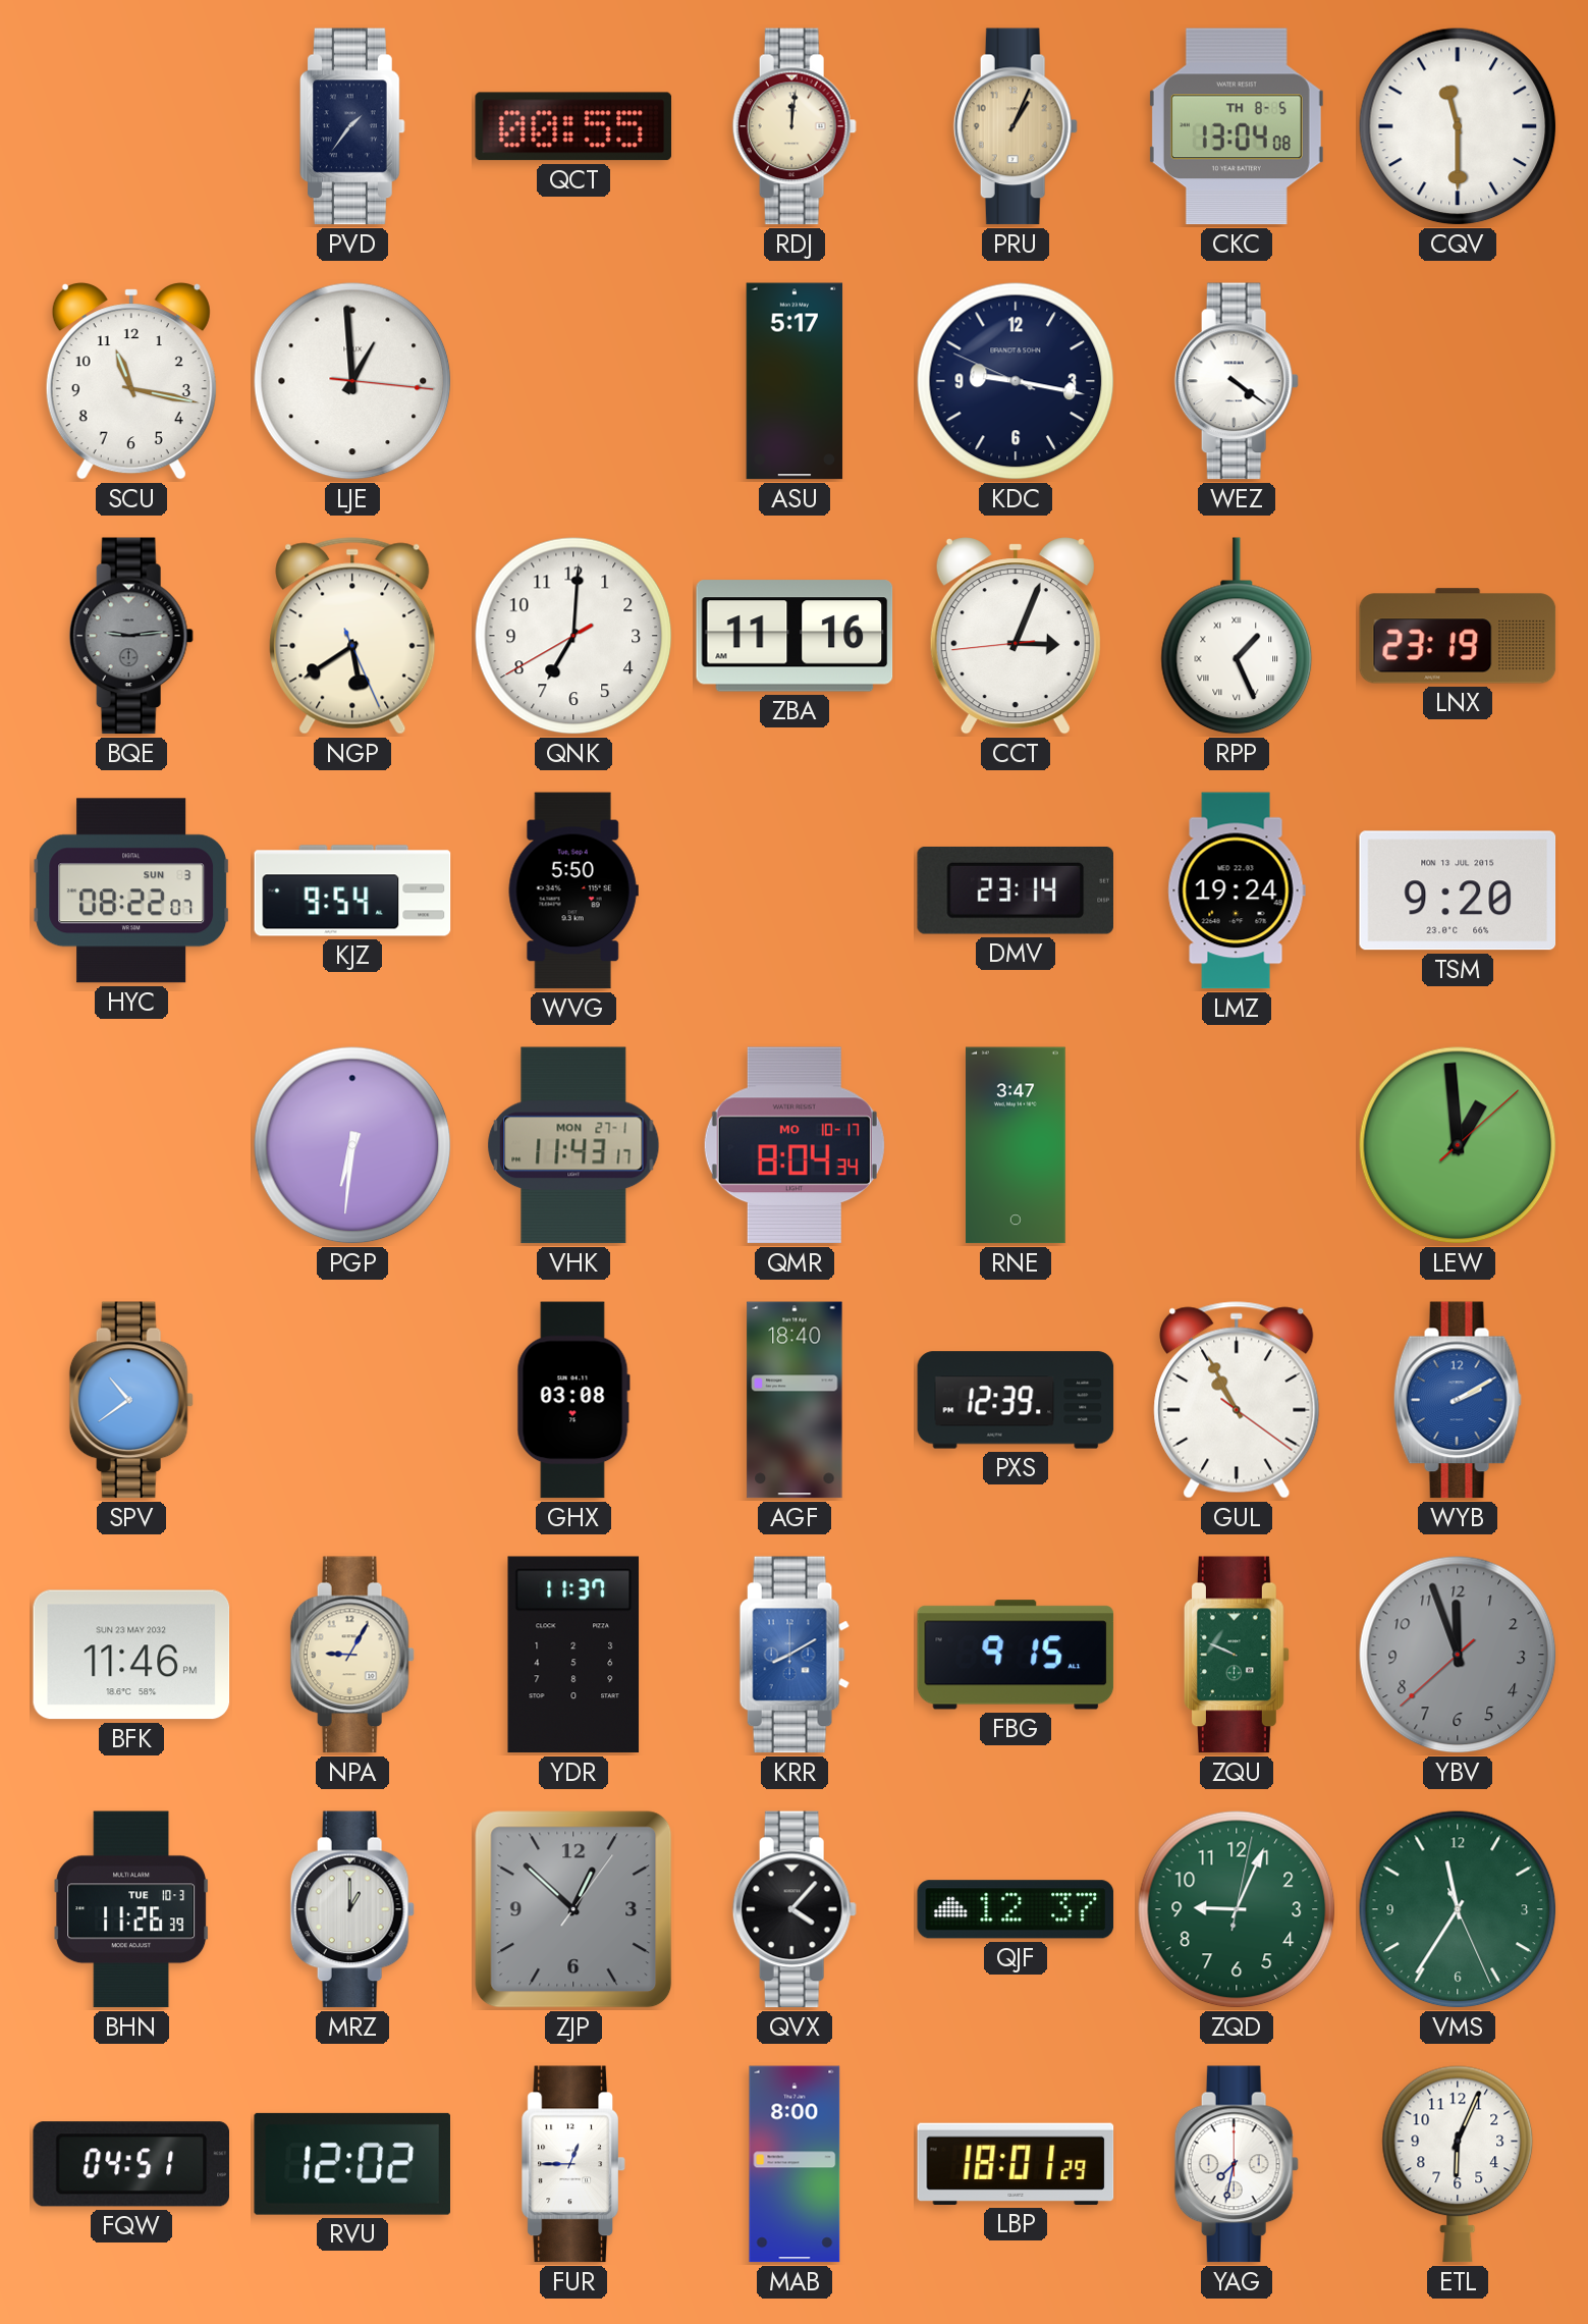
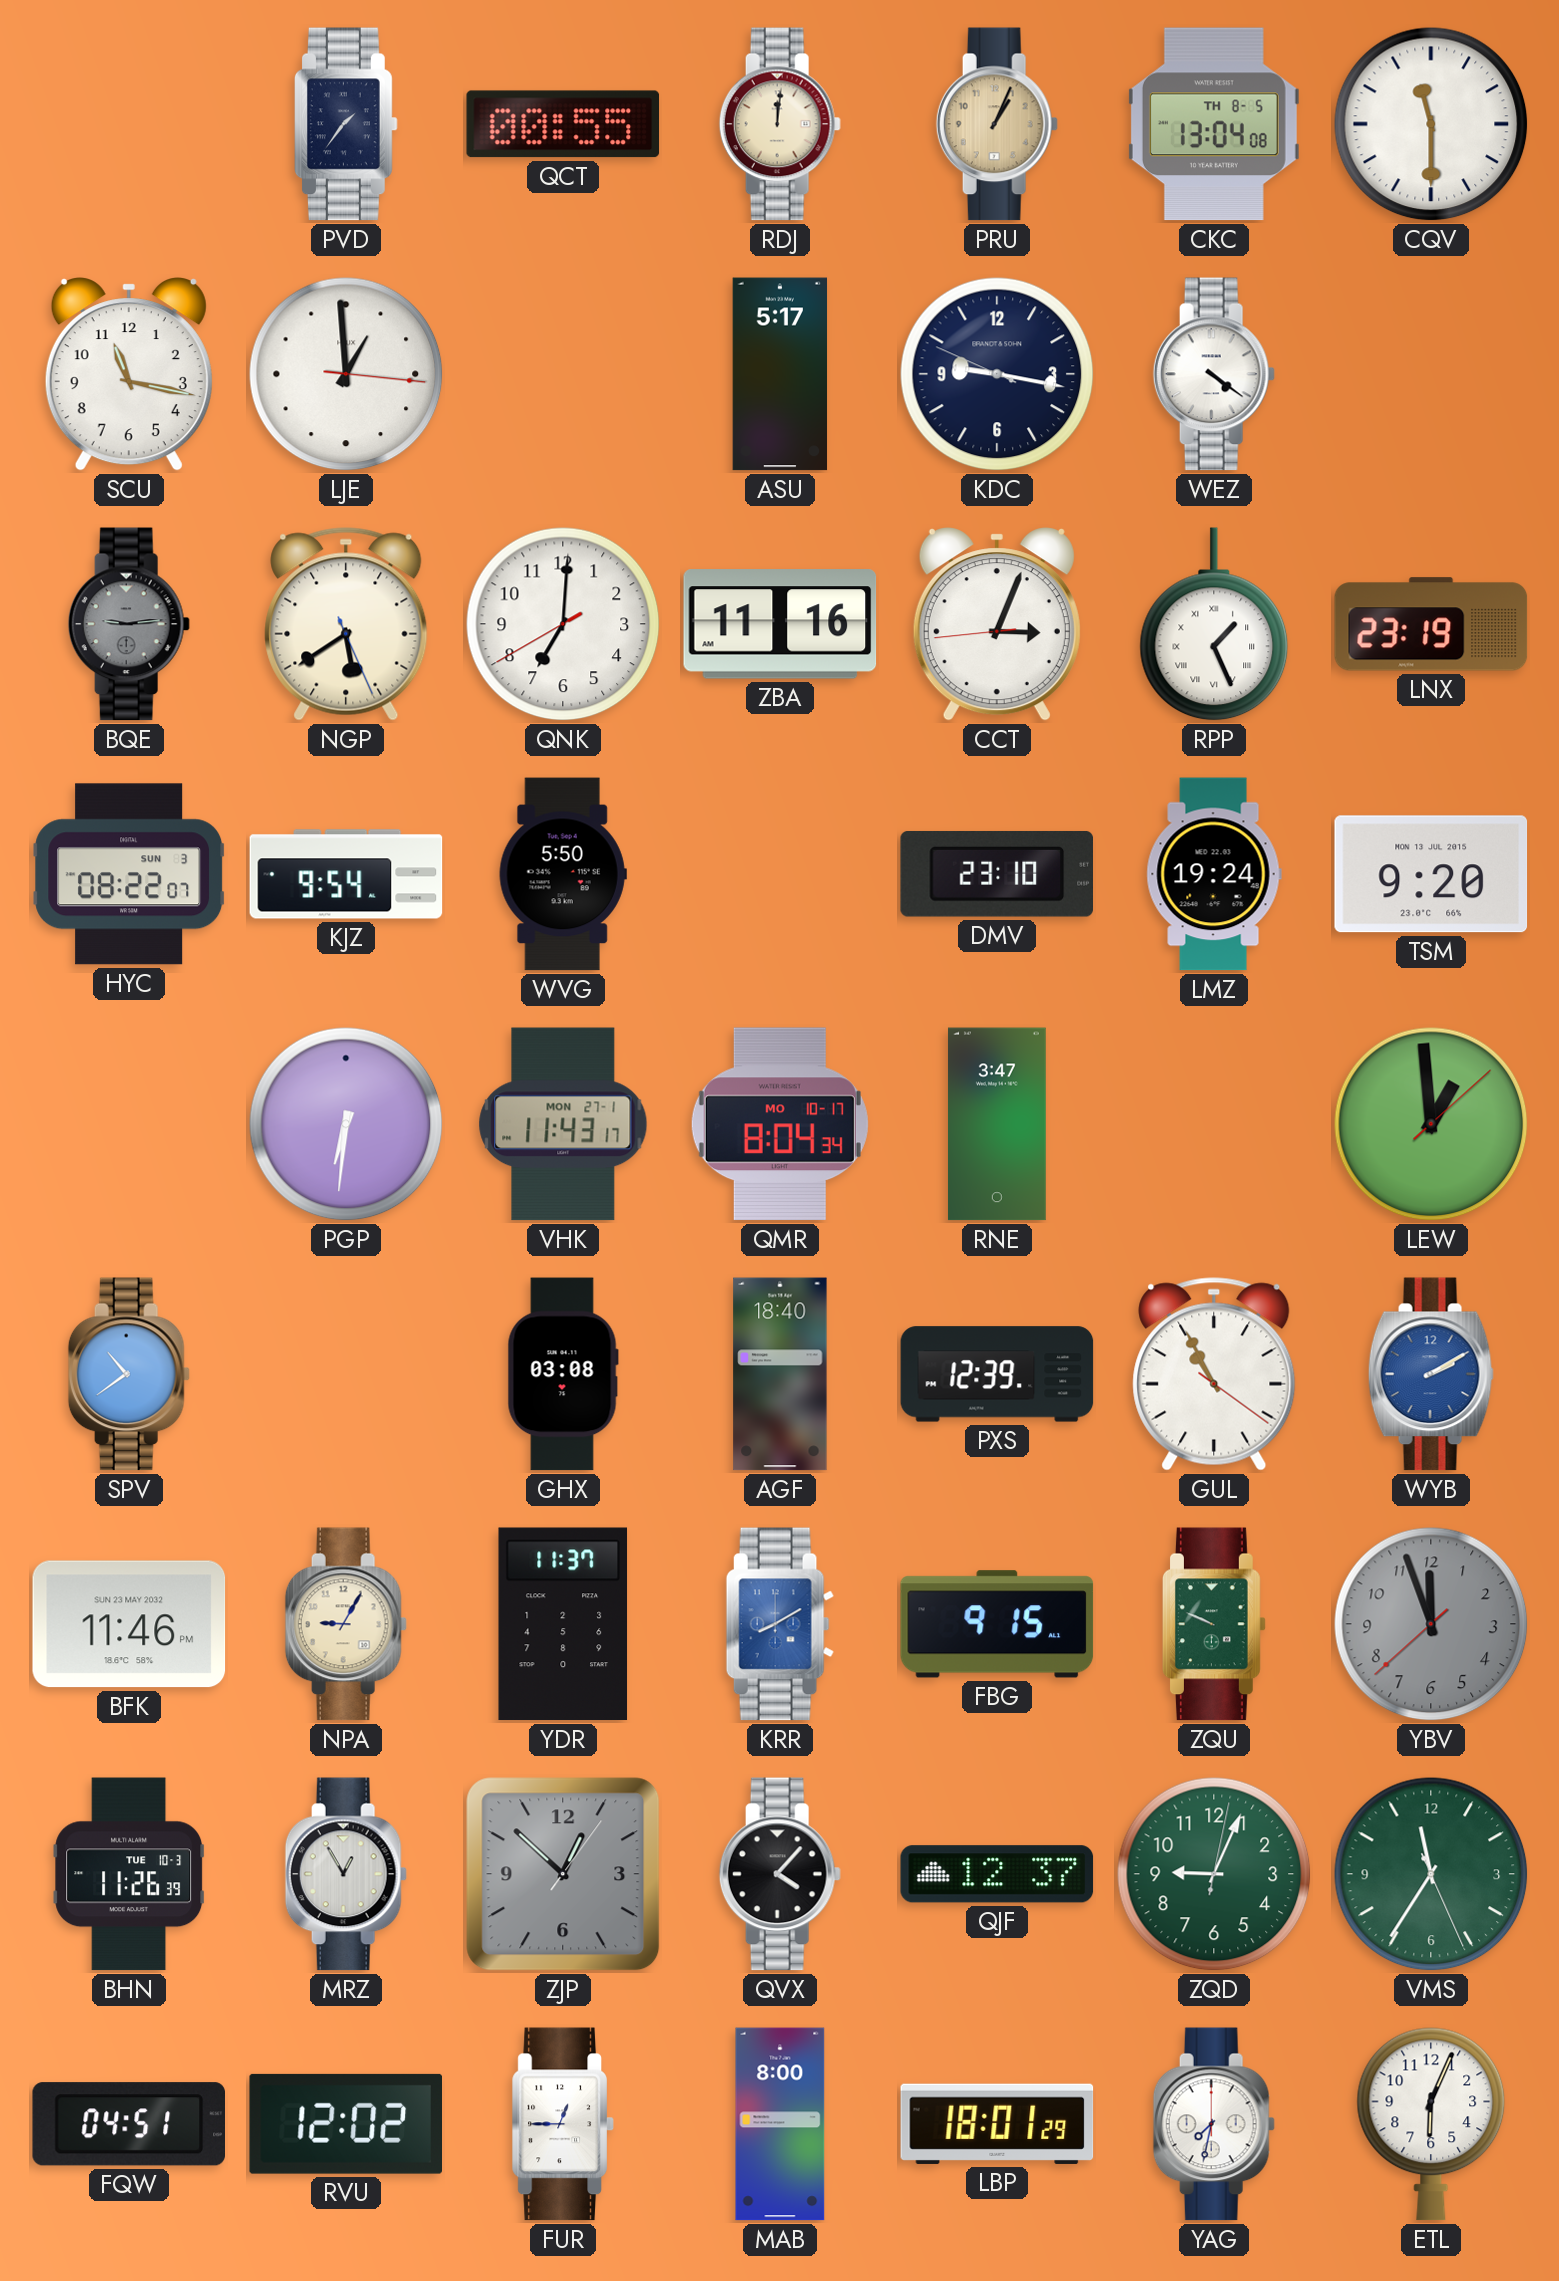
DMV: 23:14 -> 23:10 (996, 874)
MRZ: 1:00 -> 12:55 (346, 1874)
